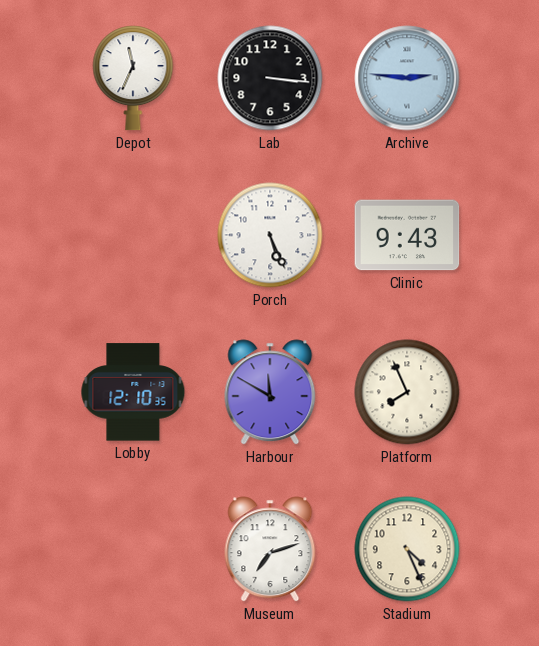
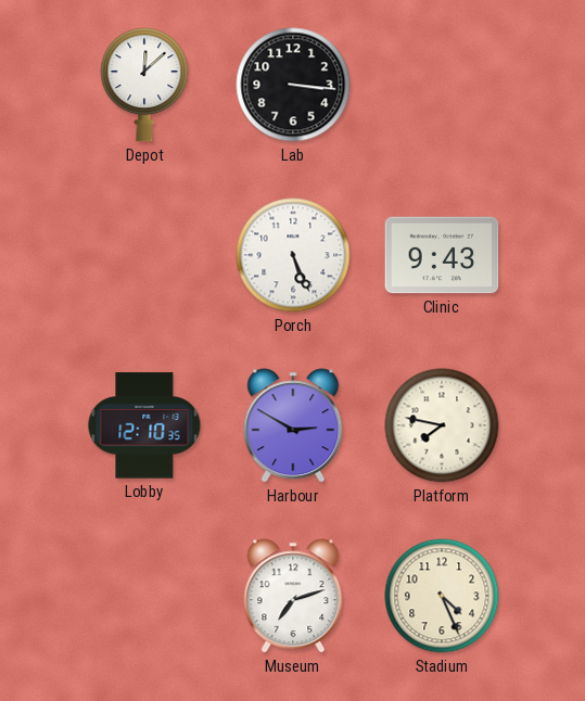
Depot: 11:34 -> 12:08 (144, 85)
Archive: 2:46 -> none (407, 78)
Harbour: 11:50 -> 2:50 (293, 425)
Platform: 7:56 -> 7:47 (442, 425)
